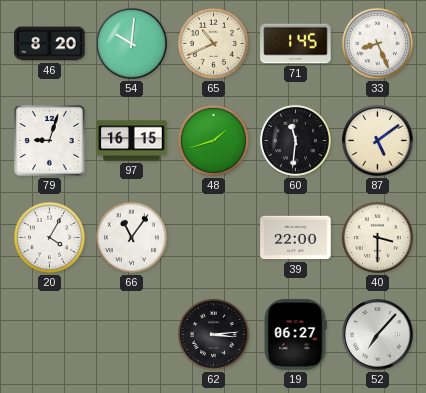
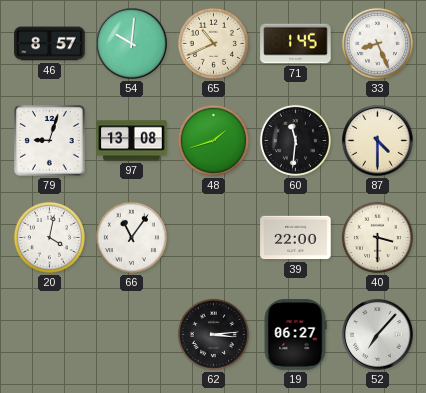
46: 8:20 -> 8:57 (50, 44)
97: 16:15 -> 13:08 (132, 141)
87: 5:09 -> 4:30 (378, 141)
20: 4:05 -> 4:02 (49, 237)
